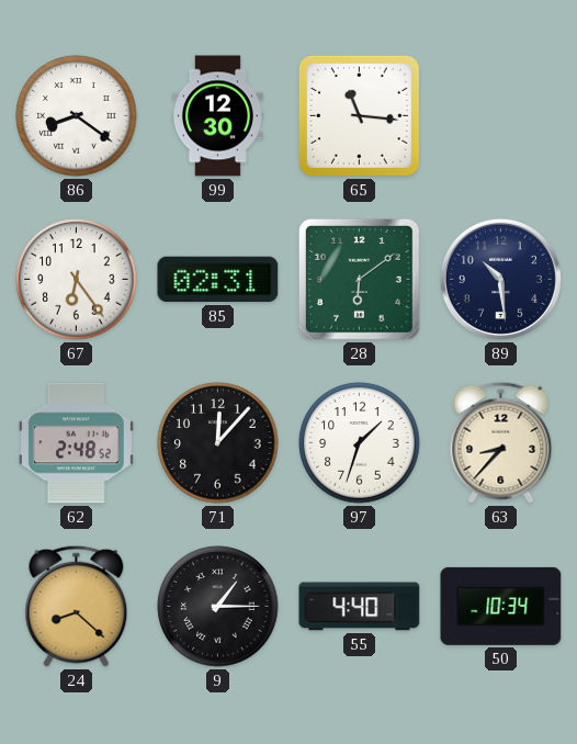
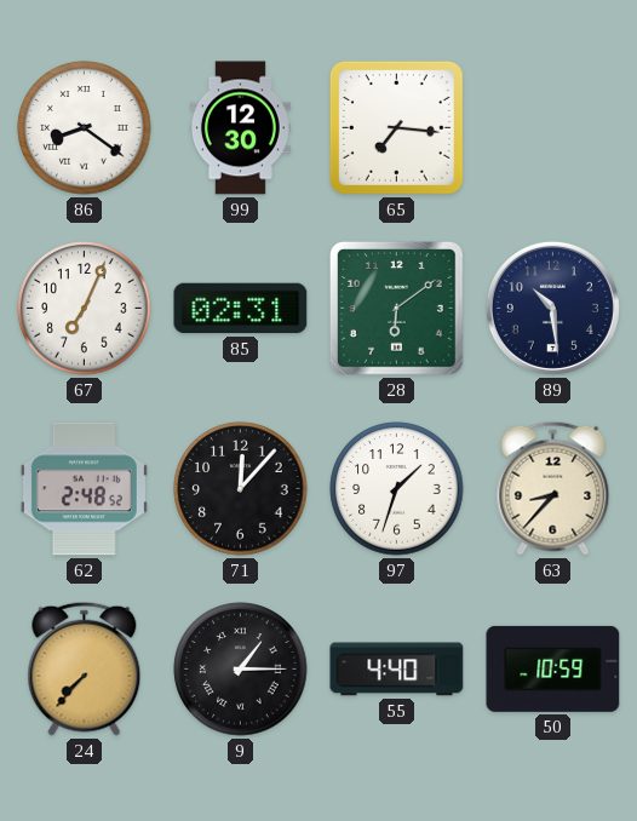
65: 11:16 -> 7:16 (396, 127)
67: 6:24 -> 7:04 (85, 309)
24: 8:22 -> 7:37 (85, 668)
50: 10:34 -> 10:59 (553, 668)
